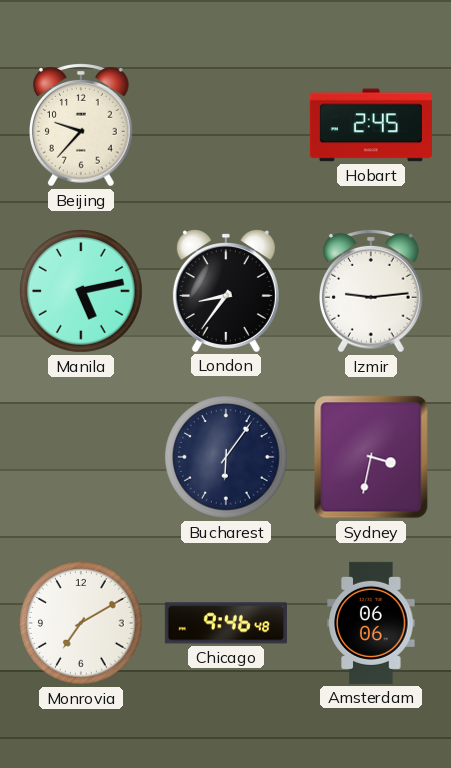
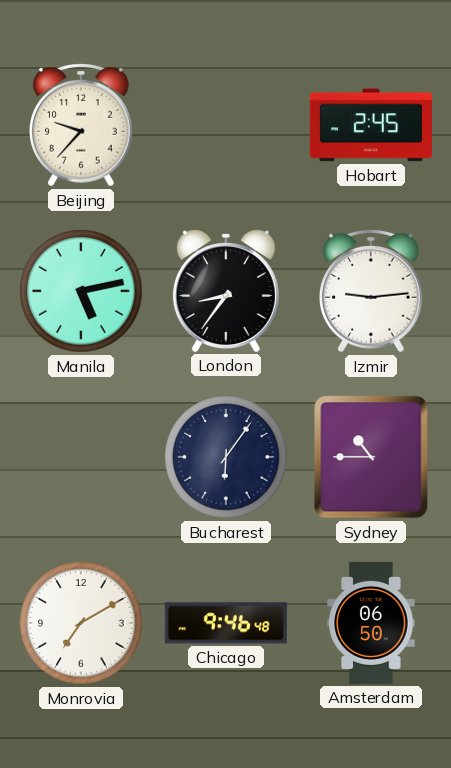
Sydney: 3:32 -> 10:45 (371, 457)
Amsterdam: 06:06 -> 06:50 (371, 623)
